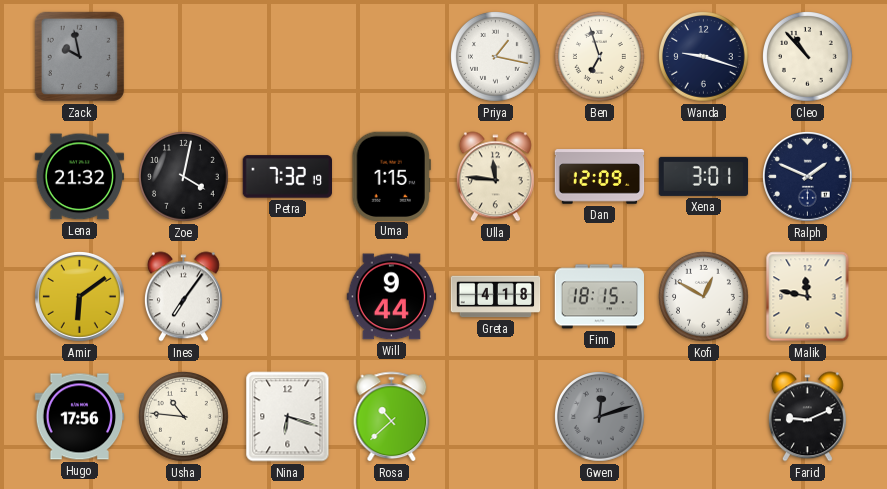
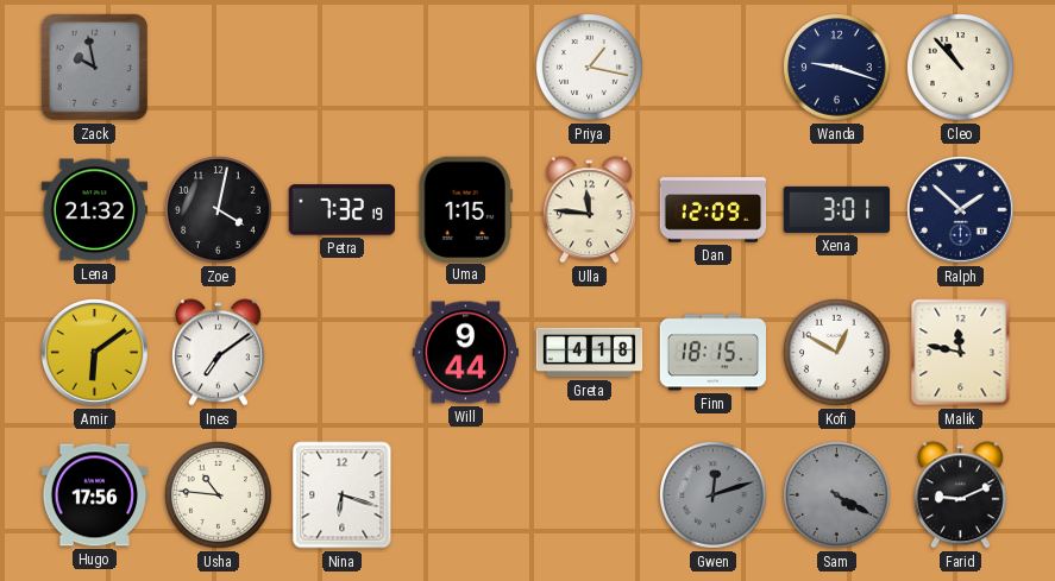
Ben: 6:57 -> none (600, 57)
Ralph: 1:49 -> 1:52 (961, 210)
Ines: 7:06 -> 7:09 (218, 353)
Rosa: 10:38 -> none (392, 417)
Sam: none -> 4:20 (837, 495)
